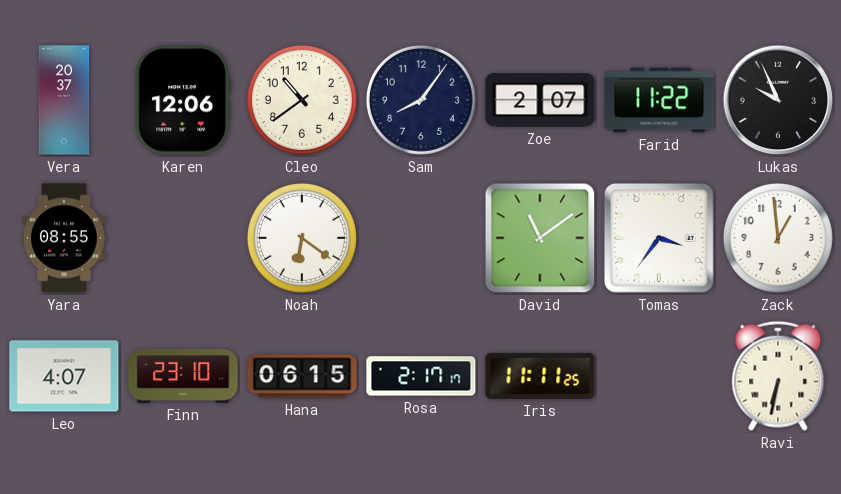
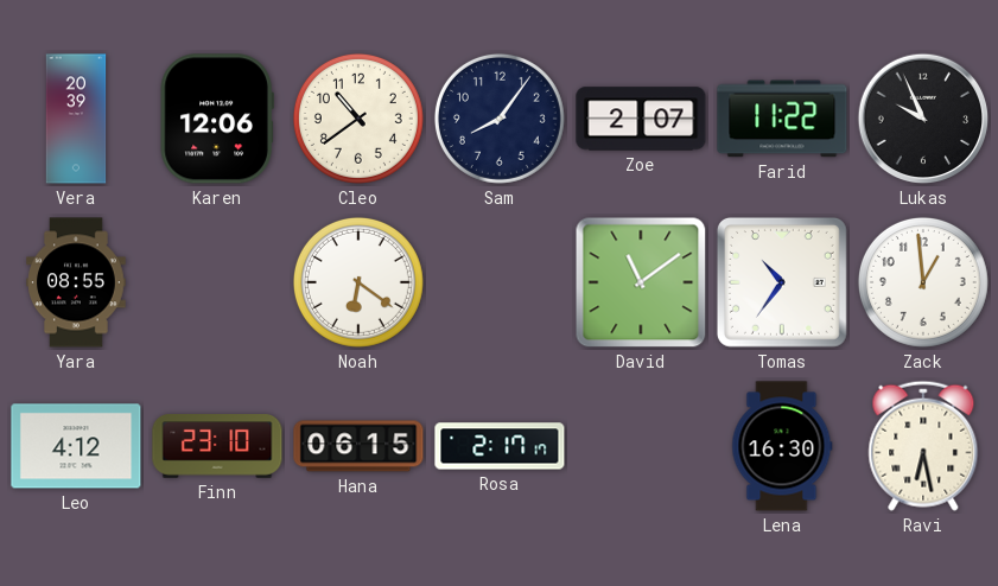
Vera: 20:37 -> 20:39 (76, 119)
Tomas: 3:36 -> 10:36 (782, 282)
Leo: 4:07 -> 4:12 (76, 446)
Iris: 11:11 -> none (540, 376)
Lena: none -> 16:30 (782, 446)
Ravi: 6:32 -> 6:28 (923, 446)
